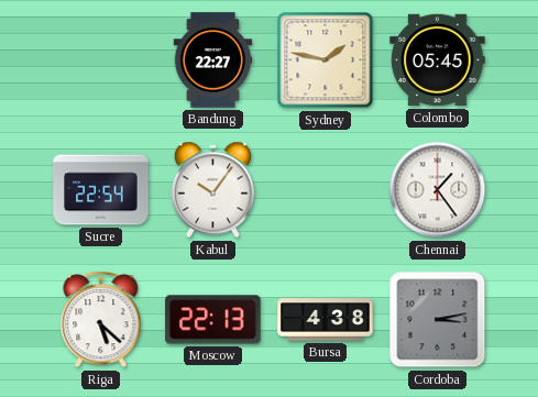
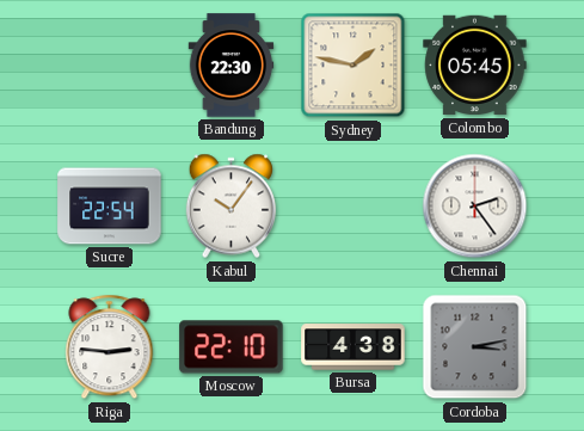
Bandung: 22:27 -> 22:30 (232, 66)
Chennai: 1:24 -> 2:24 (475, 207)
Riga: 5:22 -> 2:46 (110, 347)
Moscow: 22:13 -> 22:10 (232, 347)
